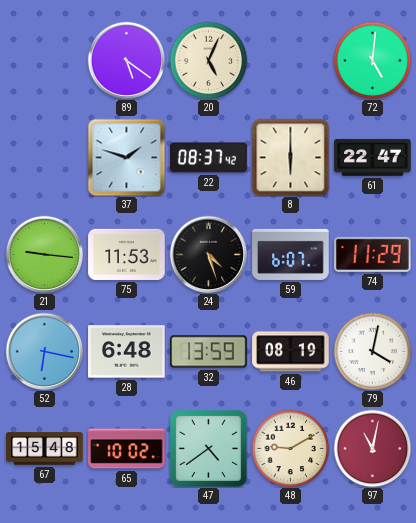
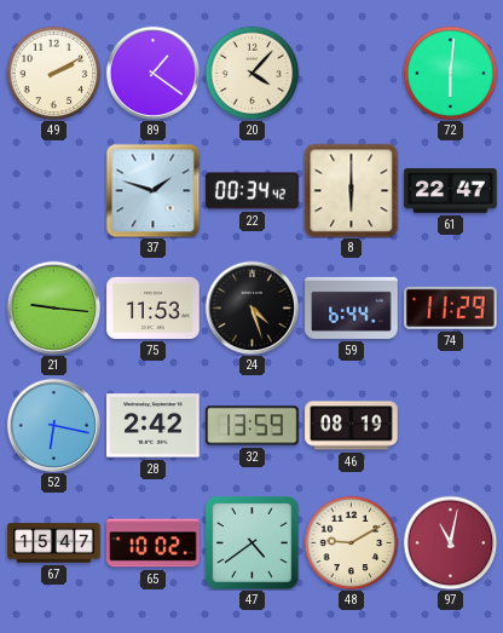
49: none -> 2:10 (53, 73)
89: 5:21 -> 1:21 (152, 73)
20: 5:04 -> 4:07 (251, 73)
72: 5:01 -> 6:01 (450, 73)
22: 08:37 -> 00:34 (253, 191)
59: 6:07 -> 6:44 (352, 307)
28: 6:48 -> 2:42 (154, 426)
79: 4:02 -> none (372, 351)
67: 15:48 -> 15:47 (54, 543)
